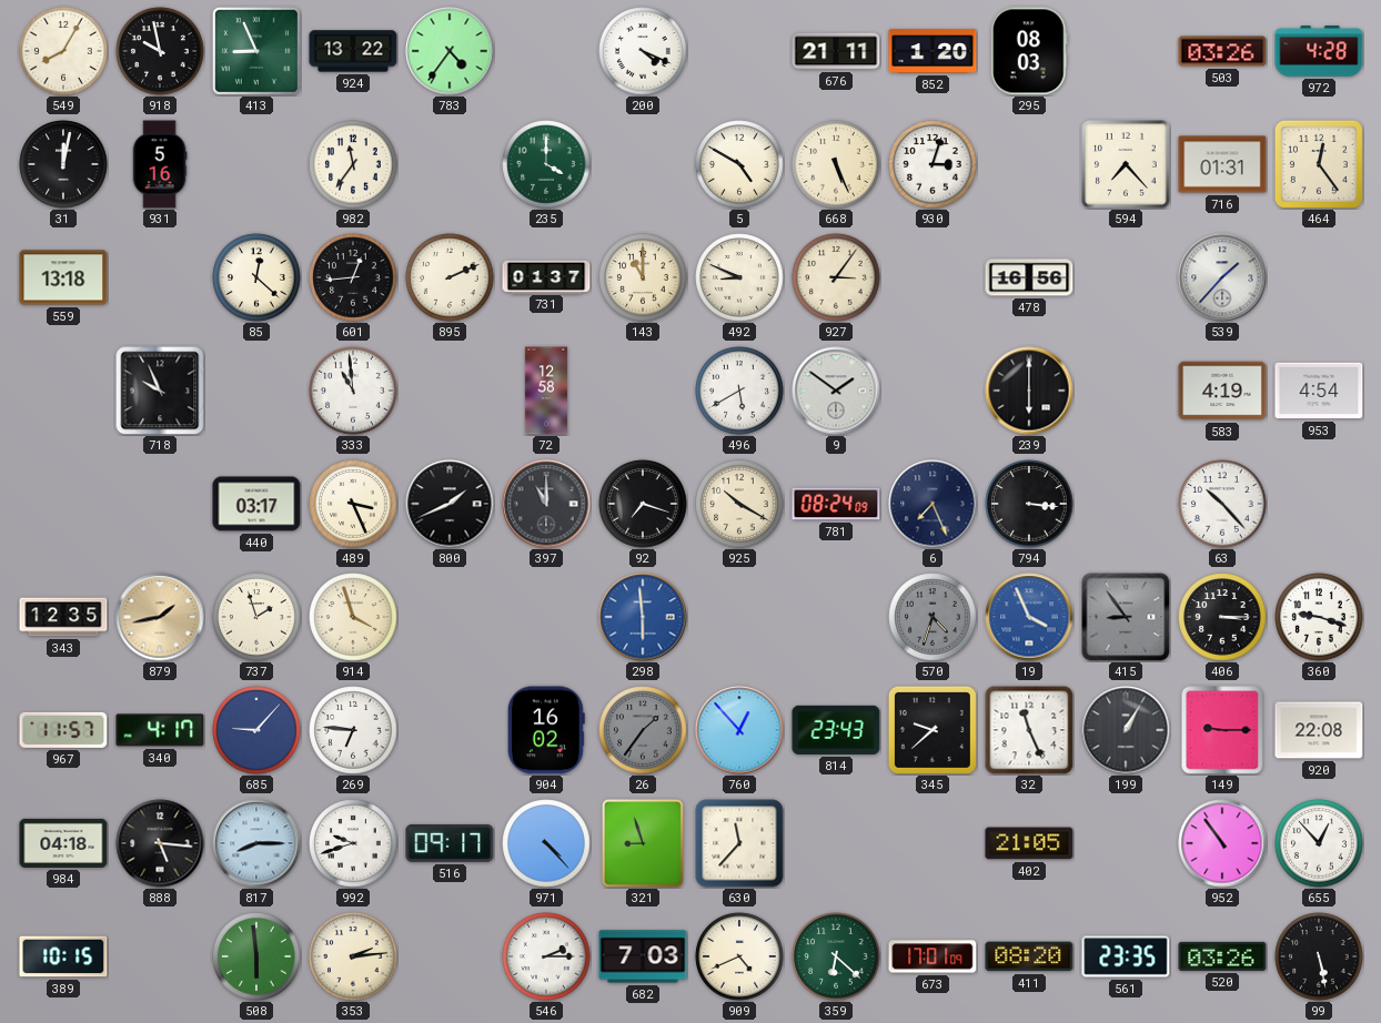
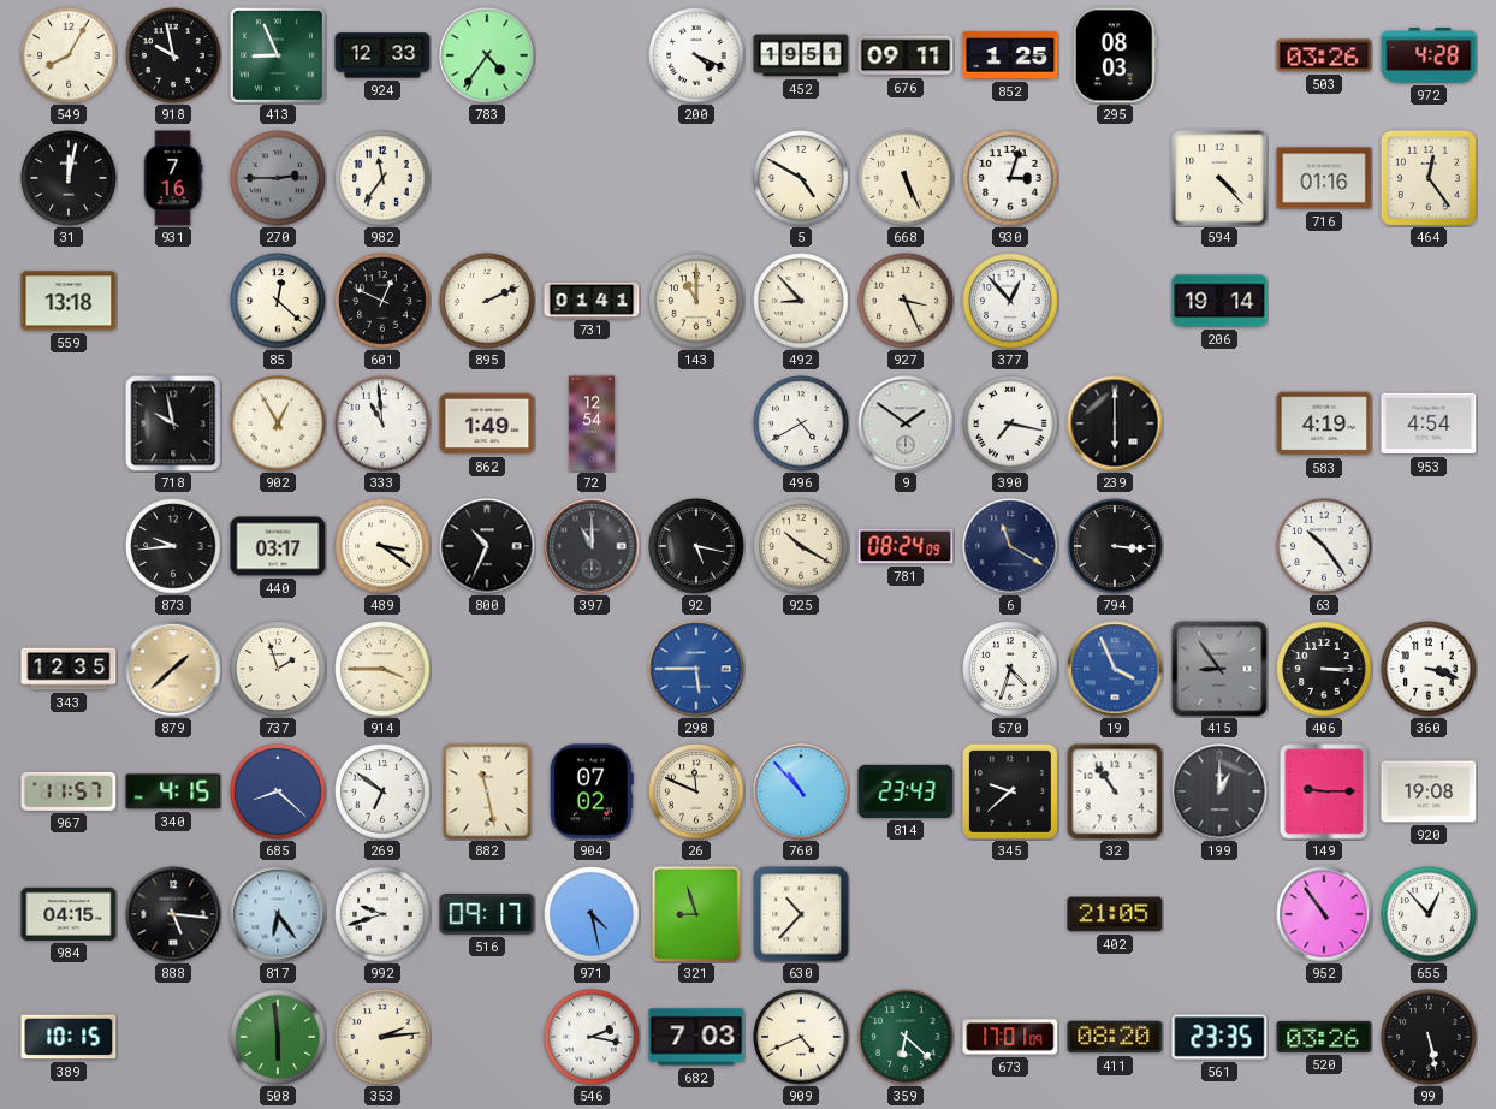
924: 13:22 -> 12:33 (382, 55)
452: none -> 19:51 (801, 55)
676: 21:11 -> 09:11 (906, 55)
852: 1:20 -> 1:25 (1010, 55)
931: 5:16 -> 7:16 (173, 178)
270: none -> 2:45 (278, 178)
235: 4:00 -> none (546, 164)
594: 7:23 -> 4:23 (1219, 178)
716: 01:31 -> 01:16 (1324, 178)
601: 12:44 -> 12:49 (382, 301)
731: 01:37 -> 01:41 (592, 300)
492: 8:49 -> 8:53 (801, 301)
927: 3:06 -> 3:26 (906, 301)
377: none -> 12:53 (1010, 301)
478: 16:56 -> none (1029, 277)
206: none -> 19:14 (1219, 301)
539: 1:37 -> none (1222, 277)
718: 9:56 -> 9:58 (173, 423)
902: none -> 12:55 (278, 423)
862: none -> 1:49 (487, 423)
72: 12:58 -> 12:54 (592, 423)
496: 5:40 -> 4:40 (801, 423)
390: none -> 7:17 (1010, 423)
873: none -> 9:44 (173, 546)
489: 3:26 -> 3:21 (382, 546)
800: 1:41 -> 10:34 (487, 546)
92: 7:18 -> 5:17 (696, 546)
6: 7:26 -> 11:20 (1010, 546)
63: 10:23 -> 10:24 (1324, 546)
879: 1:43 -> 1:38 (173, 669)
914: 3:57 -> 3:45 (382, 669)
298: 5:59 -> 5:45 (696, 669)
570 dial: grey -> white (1010, 669)
360: 9:18 -> 3:18 (1429, 669)
340: 4:17 -> 4:15 (173, 791)
685: 9:07 -> 8:22 (278, 791)
269: 6:46 -> 6:51 (382, 791)
882: none -> 11:28 (487, 791)
904: 16:02 -> 07:02 (592, 791)
26: 1:36 -> 11:49 (696, 791)
26 dial: grey -> cream (696, 791)
760: 12:53 -> 10:53 (801, 791)
32: 11:26 -> 10:54 (1115, 791)
199: 1:05 -> 1:00 (1219, 791)
920: 22:08 -> 19:08 (1429, 791)
984: 04:18 -> 04:15 (69, 914)
817: 8:15 -> 6:24 (278, 914)
971: 4:23 -> 4:28 (592, 914)
630: 11:37 -> 10:37 (801, 914)
546: 2:15 -> 2:17 (592, 1037)
